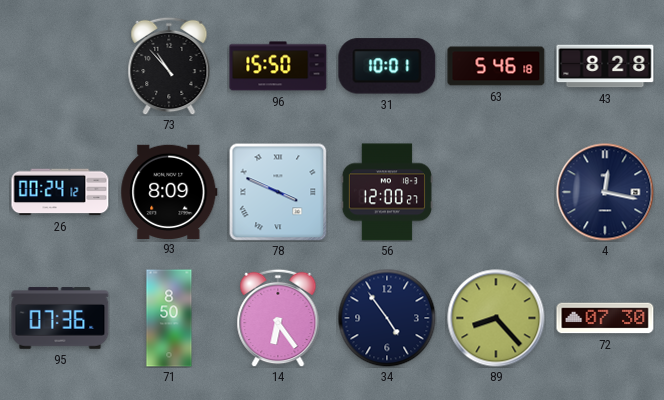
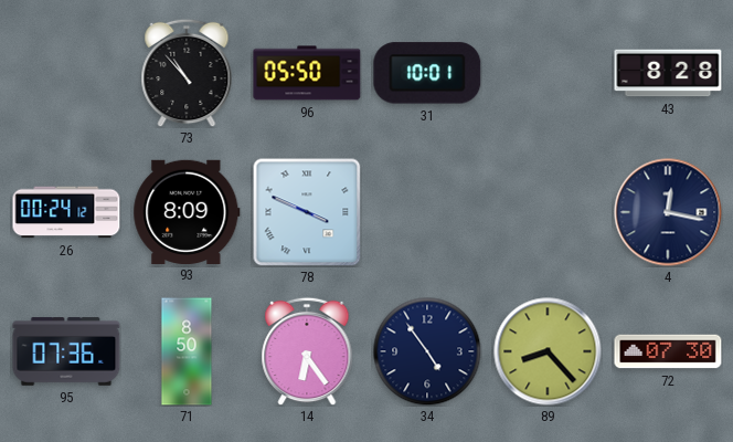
96: 15:50 -> 05:50 (307, 73)
63: 5:46 -> none (496, 66)
56: 12:00 -> none (387, 192)
